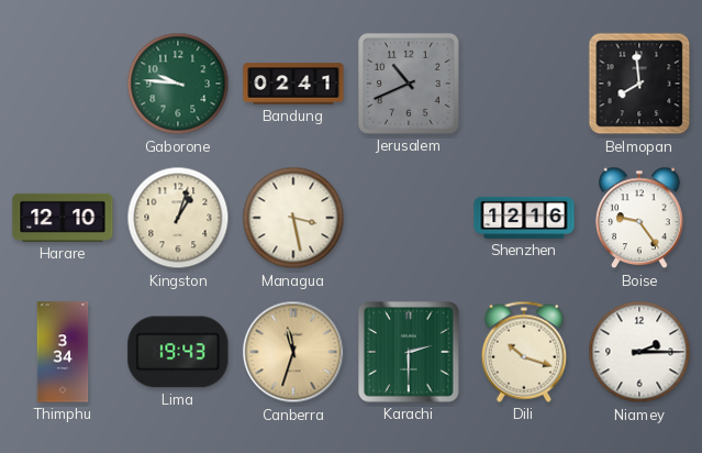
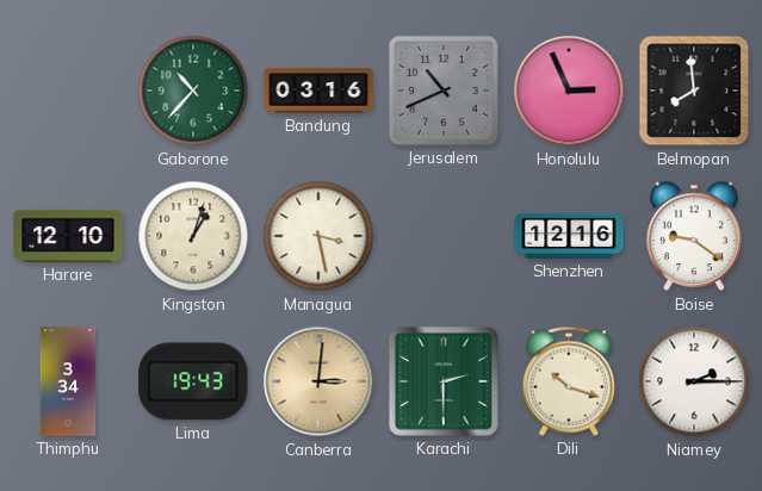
Gaborone: 9:46 -> 10:37 (193, 91)
Bandung: 02:41 -> 03:16 (318, 91)
Honolulu: none -> 2:56 (569, 91)
Boise: 9:24 -> 9:21 (694, 236)
Canberra: 11:33 -> 3:01 (318, 381)
